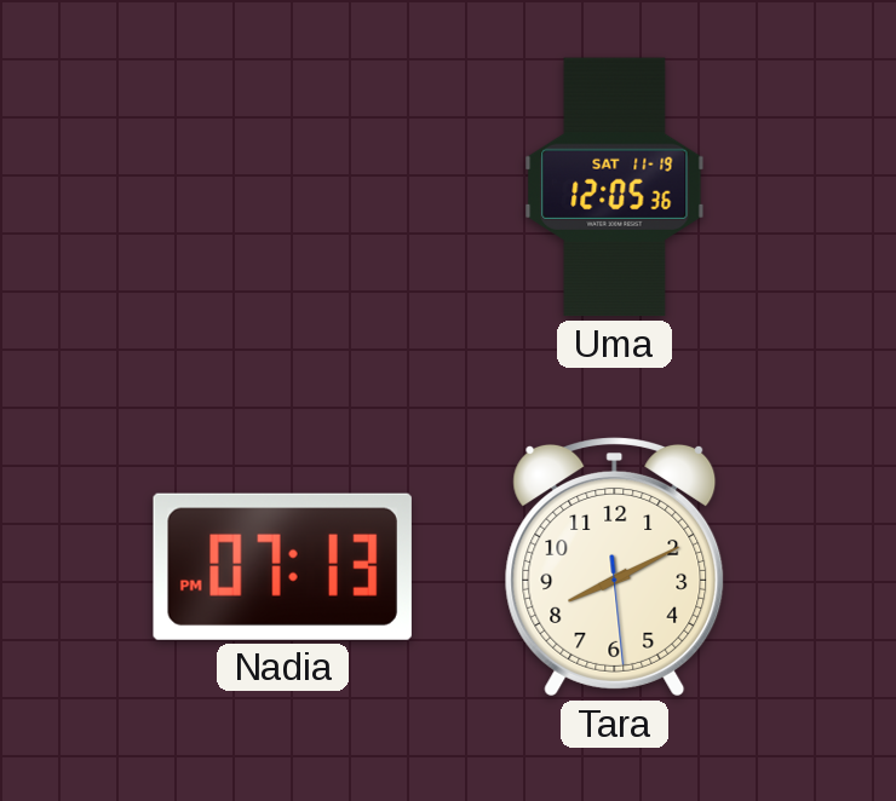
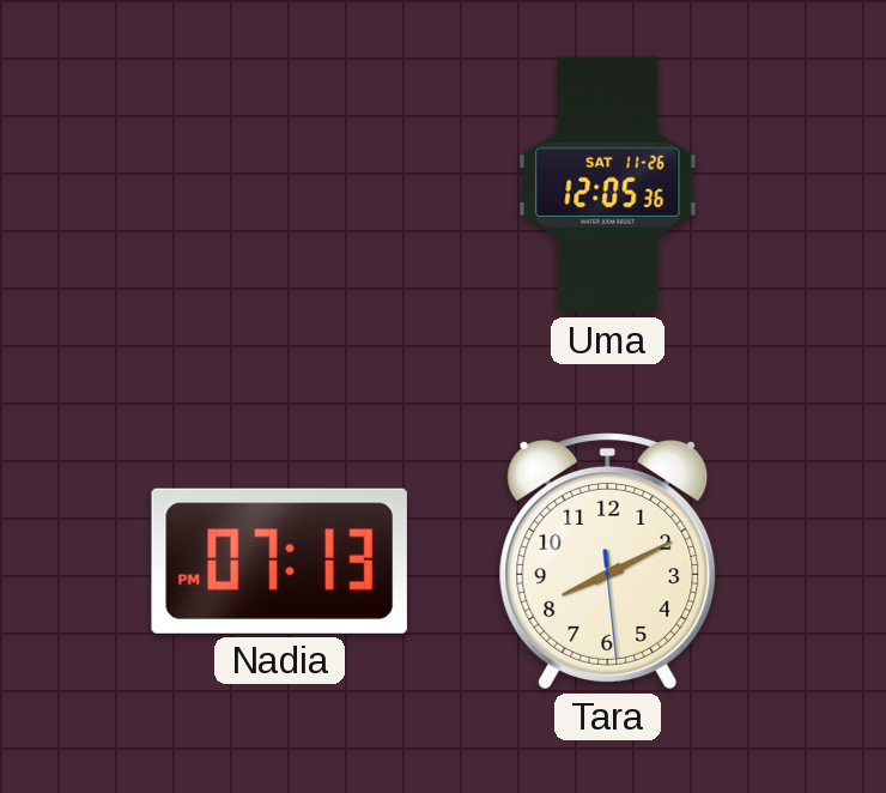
Uma date: SAT 11-19 -> SAT 11-26 (608, 186)
